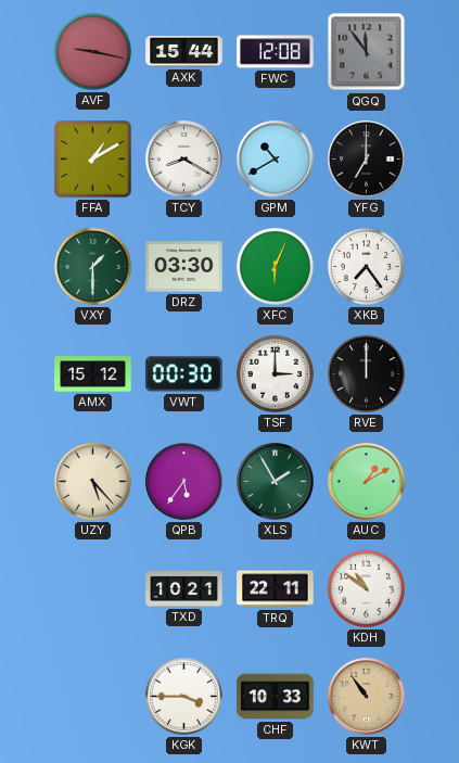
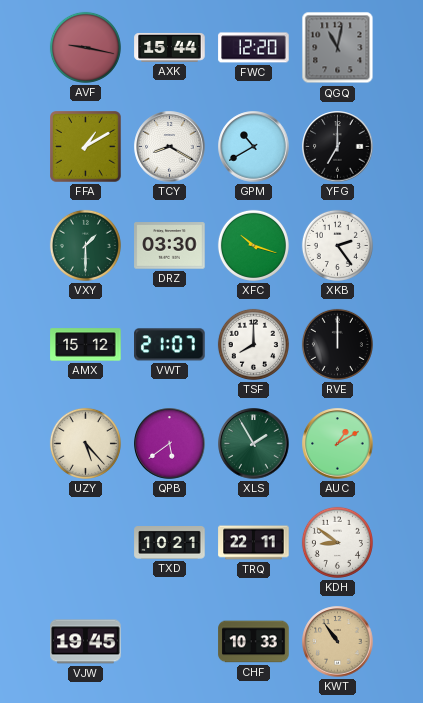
FWC: 12:08 -> 12:20 (254, 48)
QGQ: 11:54 -> 11:02 (338, 48)
XFC: 6:04 -> 10:18 (253, 245)
XKB: 7:24 -> 2:24 (337, 245)
VWT: 00:30 -> 21:07 (170, 345)
TSF: 3:00 -> 8:00 (253, 344)
QPB: 5:36 -> 5:39 (170, 444)
KDH: 10:51 -> 8:51 (337, 542)
VJW: none -> 19:45 (86, 642)
KGK: 3:45 -> none (183, 696)
